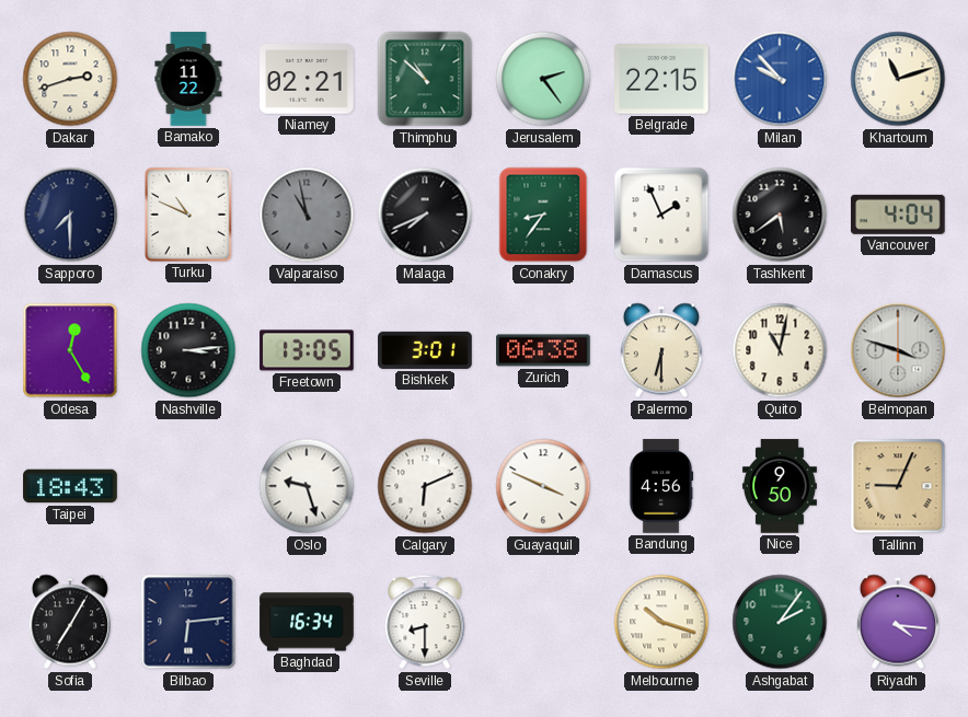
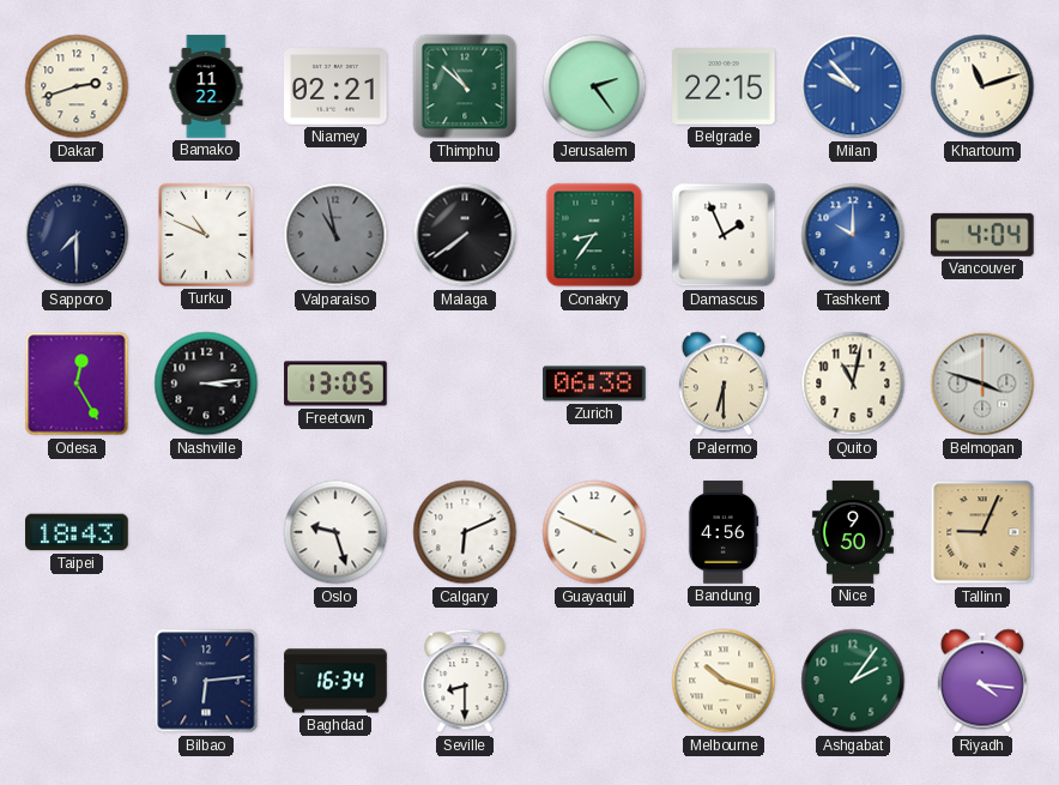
Malaga: 7:41 -> 7:39 (465, 235)
Tashkent: 5:39 -> 10:00 (853, 235)
Tashkent dial: black -> blue (853, 235)
Bishkek: 3:01 -> none (425, 350)
Sofia: 7:05 -> none (70, 622)
